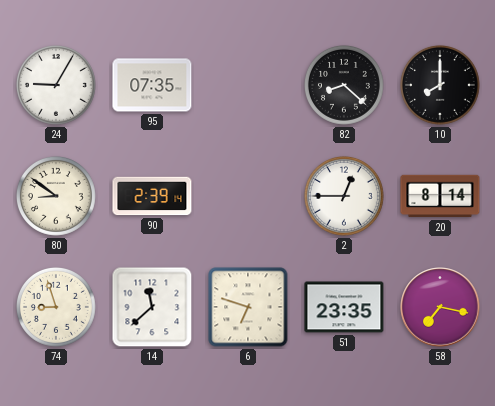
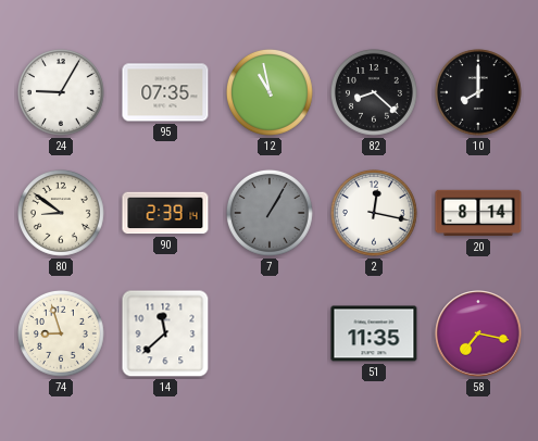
12: none -> 10:58 (270, 92)
7: none -> 1:05 (270, 213)
2: 12:45 -> 12:17 (374, 213)
6: 6:48 -> none (248, 307)
51: 23:35 -> 11:35 (374, 333)
